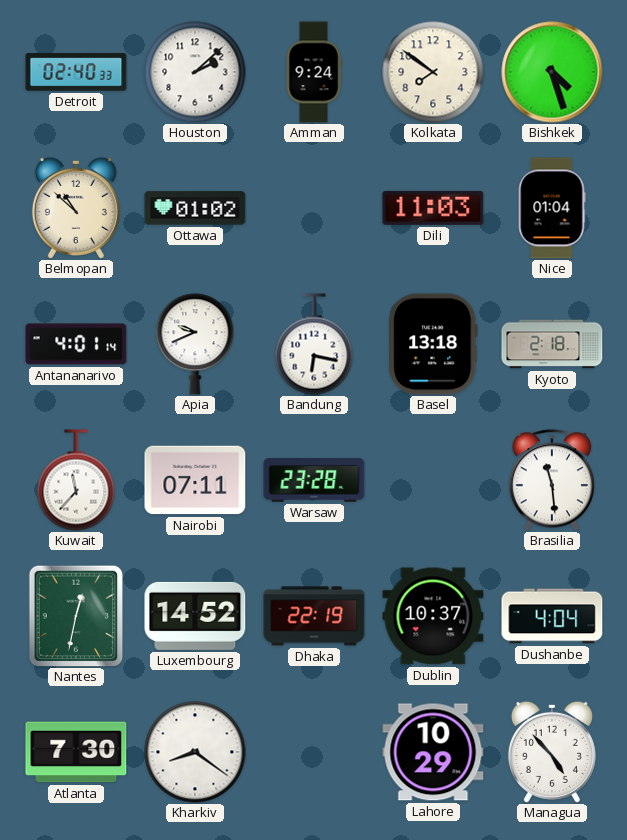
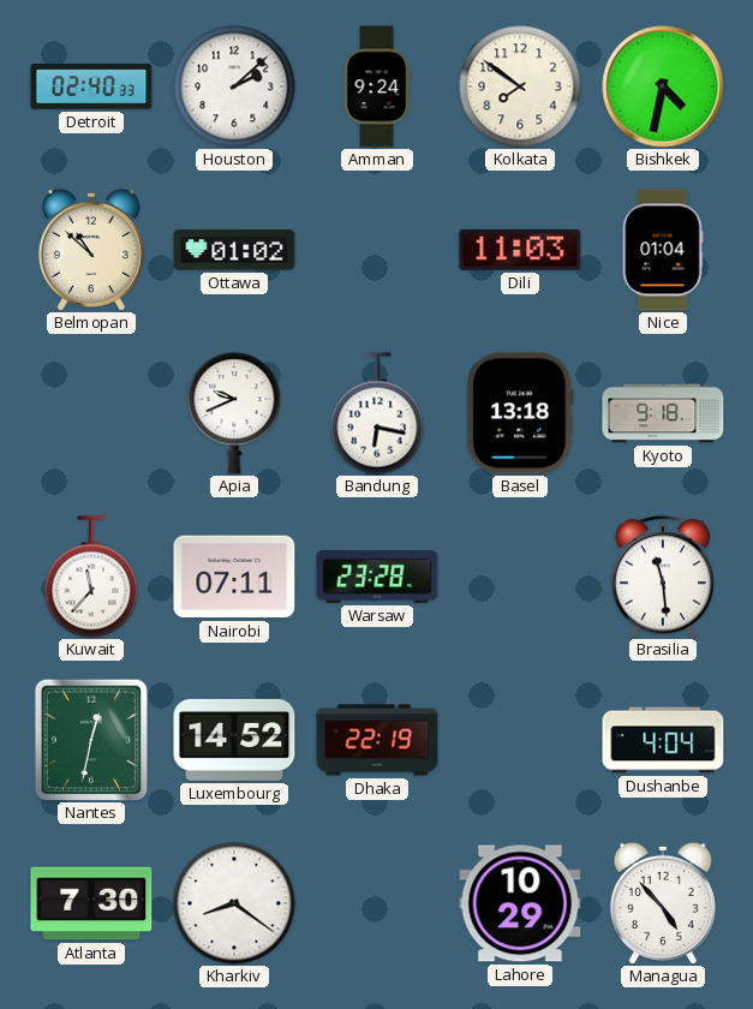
Bishkek: 4:27 -> 4:32 (663, 86)
Antananarivo: 4:01 -> none (76, 344)
Kyoto: 2:18 -> 9:18 (663, 413)
Dublin: 10:37 -> none (433, 616)
